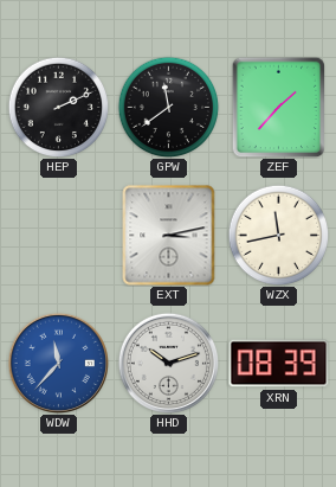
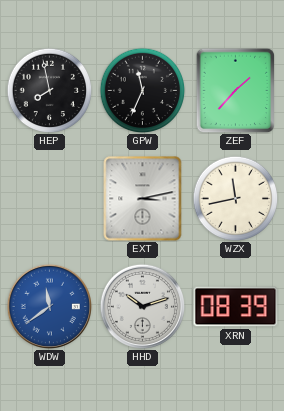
HEP: 2:11 -> 7:58 (49, 90)
GPW: 11:39 -> 11:34 (142, 90)
WDW: 11:37 -> 11:39 (49, 306)
